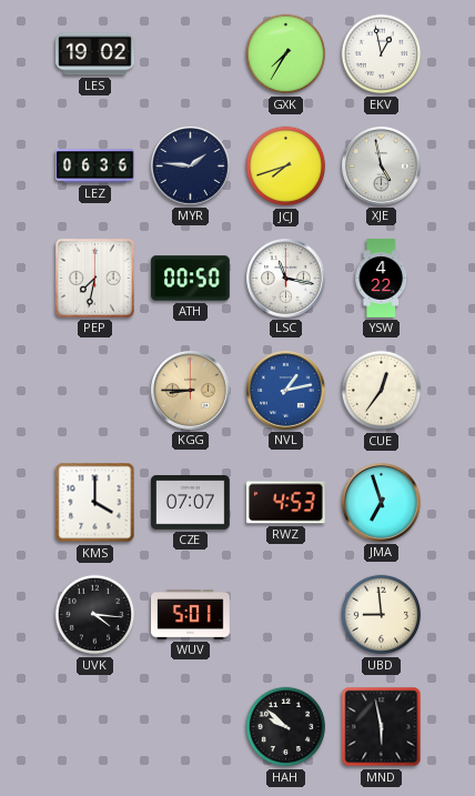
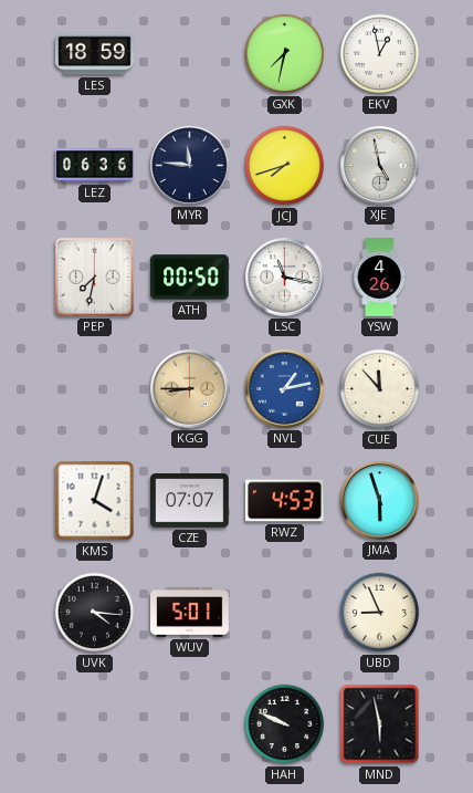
LES: 19:02 -> 18:59 (95, 54)
GXK: 7:35 -> 7:32 (285, 54)
MYR: 1:46 -> 11:46 (190, 166)
YSW: 4:22 -> 4:26 (380, 278)
CUE: 12:36 -> 11:53 (380, 389)
KMS: 4:00 -> 4:03 (95, 501)
JMA: 6:57 -> 5:57 (380, 501)
UBD: 8:59 -> 8:56 (380, 613)
HAH: 9:52 -> 9:49 (285, 724)
